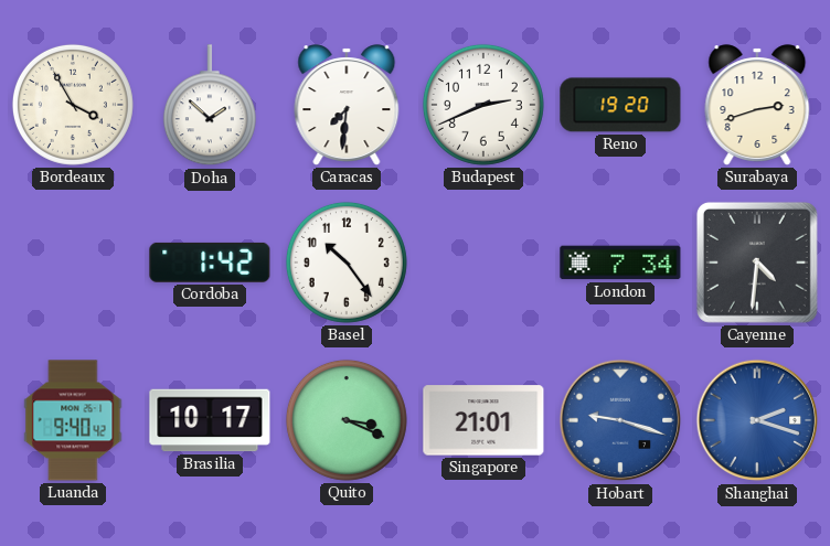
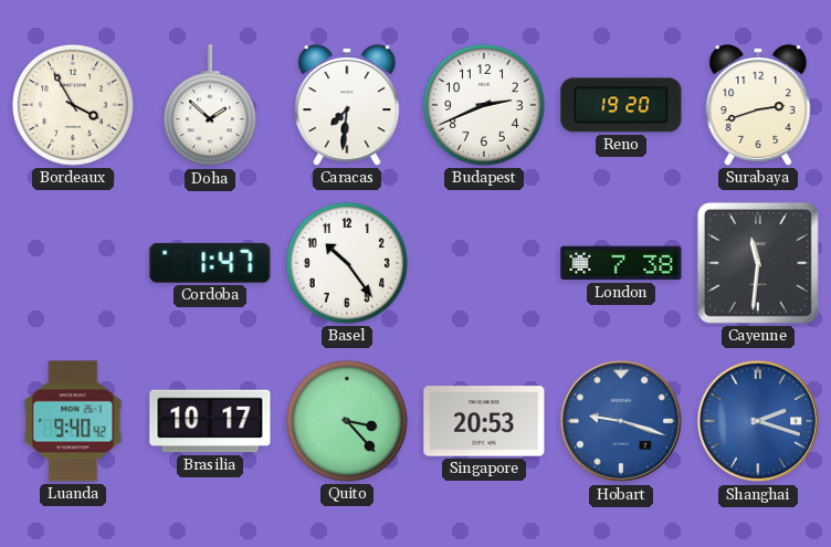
Cordoba: 1:42 -> 1:47 (210, 263)
London: 7:34 -> 7:38 (621, 263)
Cayenne: 4:31 -> 11:31 (758, 263)
Quito: 3:19 -> 3:23 (347, 421)
Singapore: 21:01 -> 20:53 (484, 421)
